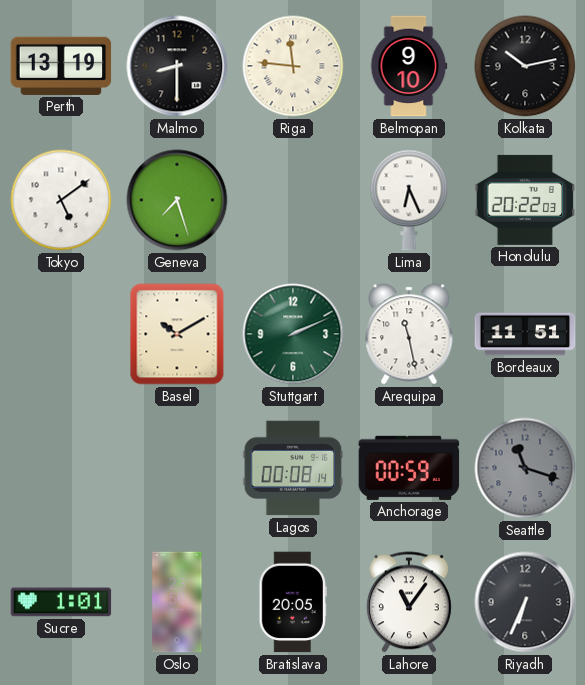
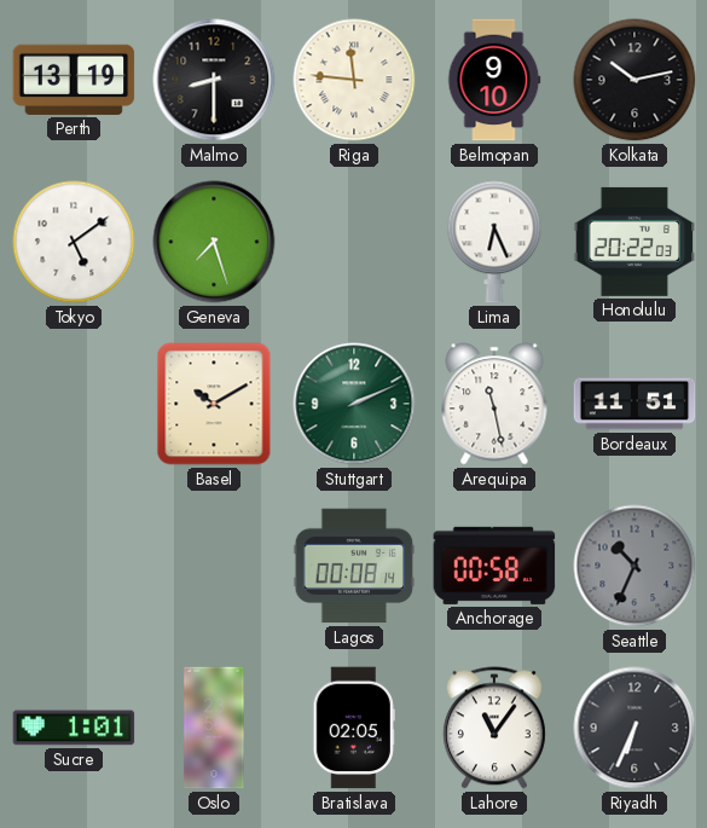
Anchorage: 00:59 -> 00:58 (494, 566)
Seattle: 11:18 -> 10:34 (634, 566)
Bratislava: 20:05 -> 02:05 (354, 728)
